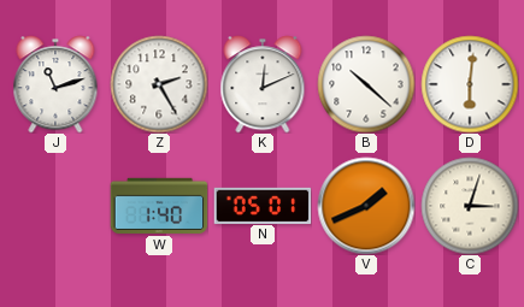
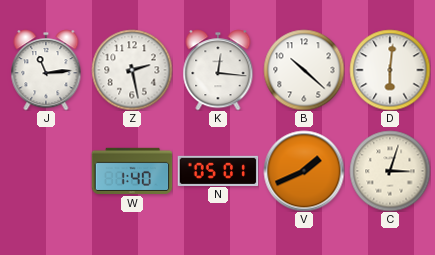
J: 11:12 -> 11:14 (46, 70)
Z: 2:25 -> 2:28 (132, 70)
K: 12:11 -> 12:16 (218, 70)
